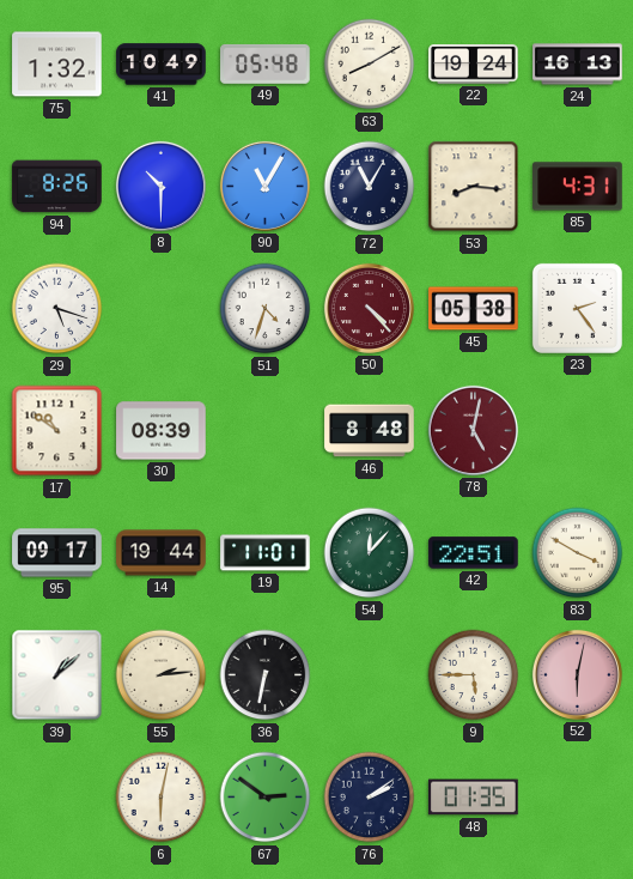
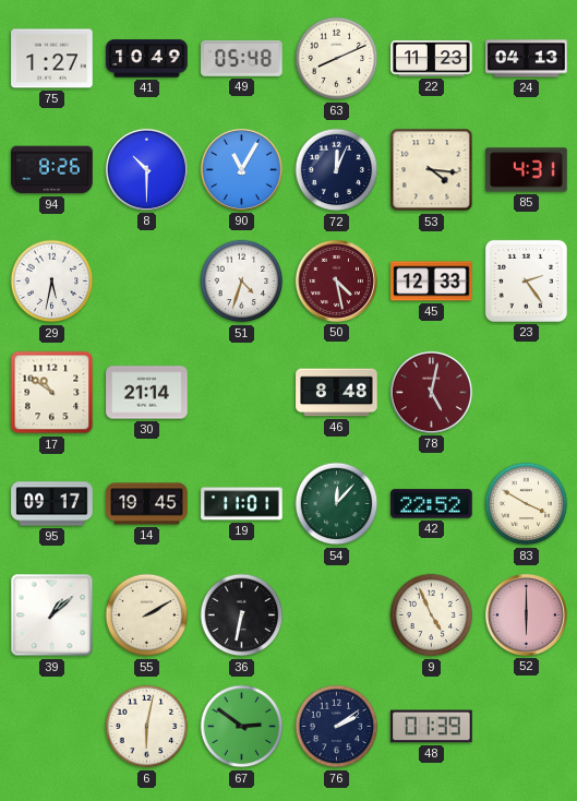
75: 1:32 -> 1:27 (52, 59)
63: 8:10 -> 8:11 (337, 59)
22: 19:24 -> 11:23 (432, 59)
24: 16:13 -> 04:13 (527, 59)
72: 11:05 -> 12:04 (337, 170)
53: 8:16 -> 4:16 (432, 170)
29: 5:18 -> 5:32 (52, 282)
50: 4:23 -> 4:28 (336, 280)
45: 05:38 -> 12:33 (432, 282)
30: 08:39 -> 21:14 (147, 393)
14: 19:44 -> 19:45 (147, 504)
42: 22:51 -> 22:52 (432, 504)
55: 2:14 -> 2:10 (147, 615)
9: 5:45 -> 4:56 (432, 615)
52: 6:02 -> 6:00 (526, 614)
48: 01:35 -> 01:39 (432, 727)
